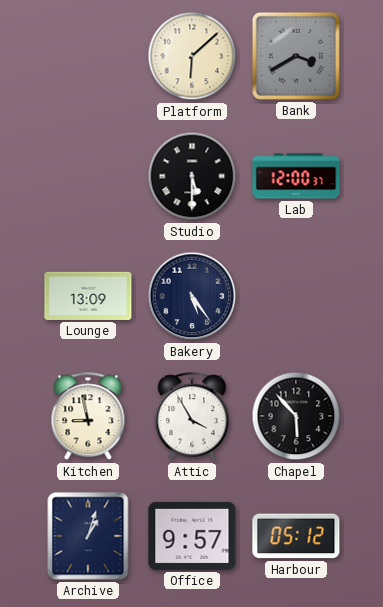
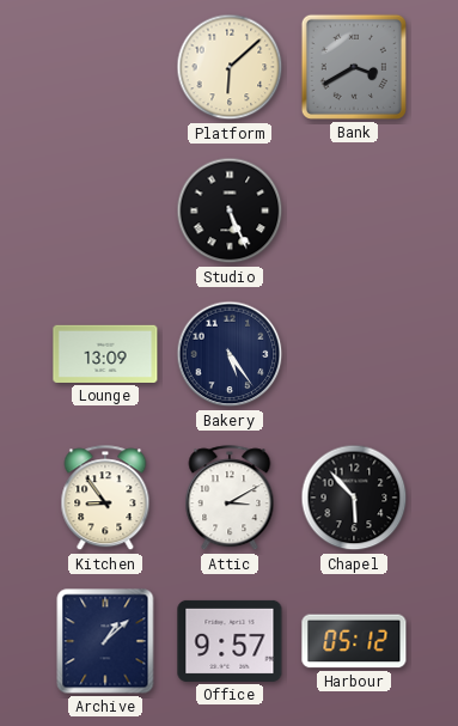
Studio: 5:30 -> 5:26 (230, 211)
Lab: 12:00 -> none (296, 176)
Kitchen: 8:58 -> 8:54 (105, 499)
Attic: 3:55 -> 3:10 (230, 499)
Archive: 1:03 -> 1:08 (105, 641)
